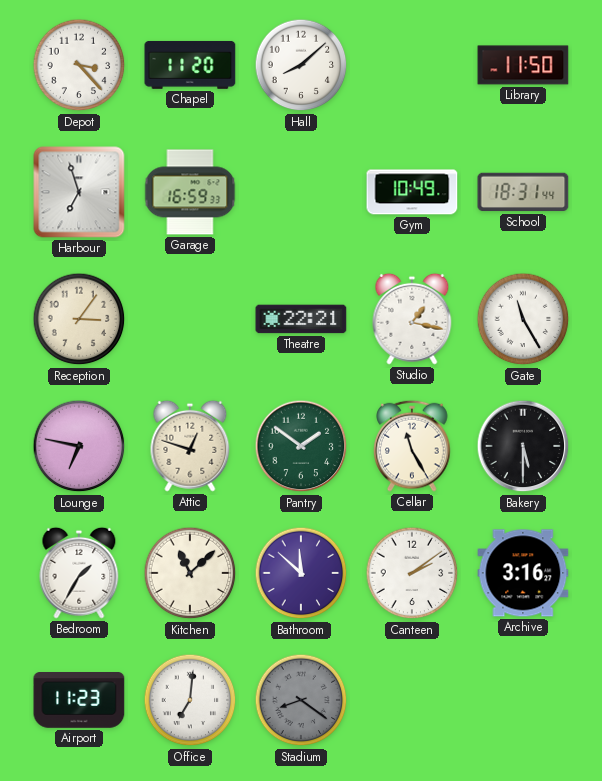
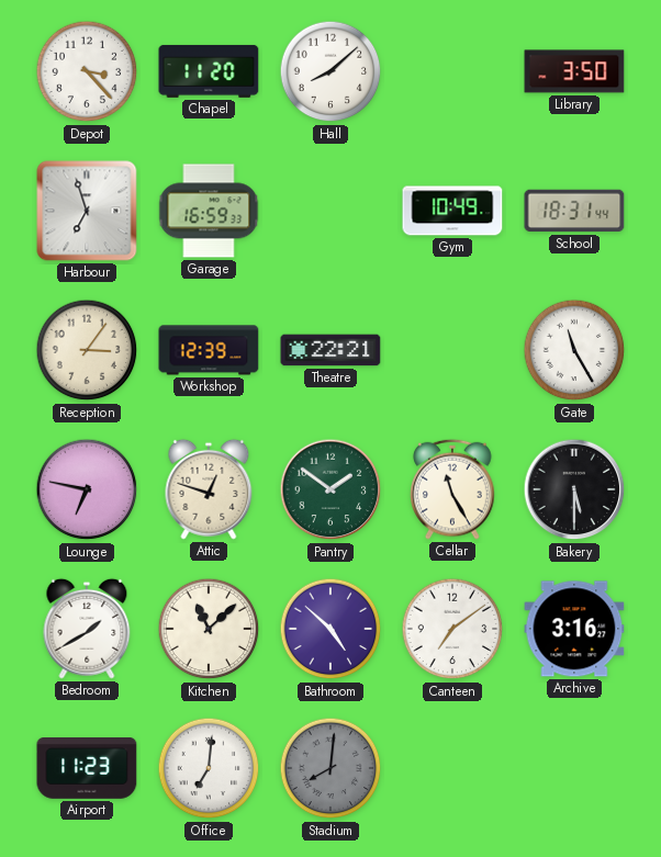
Library: 11:50 -> 3:50 (574, 71)
Workshop: none -> 12:39 (209, 350)
Studio: 1:17 -> none (412, 319)
Bedroom: 1:35 -> 1:40 (87, 629)
Bathroom: 11:52 -> 4:52 (330, 629)
Canteen: 2:09 -> 7:09 (452, 629)
Stadium: 8:21 -> 8:01 (330, 768)
